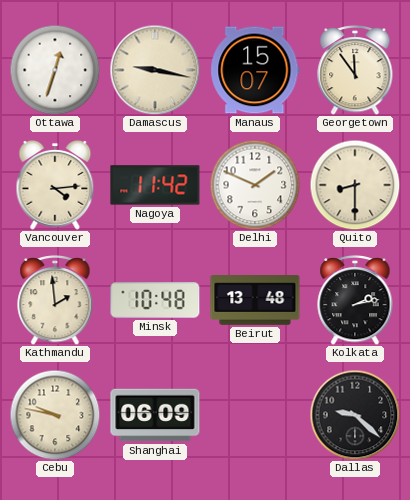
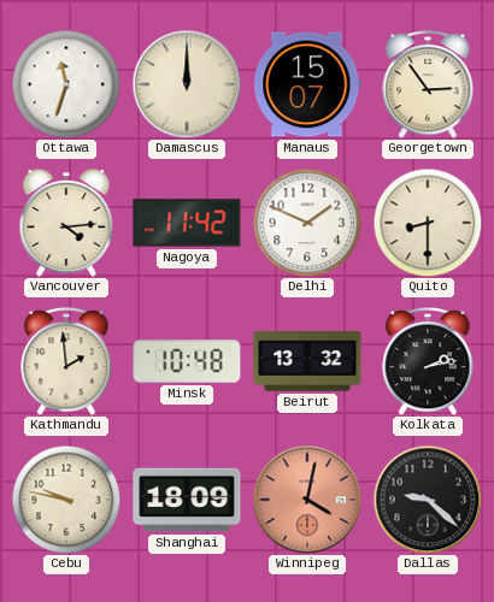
Ottawa: 12:33 -> 11:33 (66, 84)
Damascus: 9:17 -> 12:00 (187, 84)
Georgetown: 11:54 -> 2:54 (428, 85)
Beirut: 13:48 -> 13:32 (307, 361)
Shanghai: 06:09 -> 18:09 (187, 500)
Winnipeg: none -> 4:02 (307, 500)
